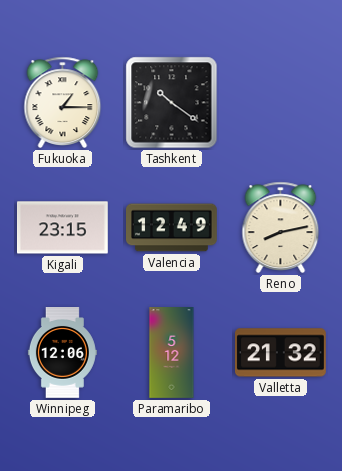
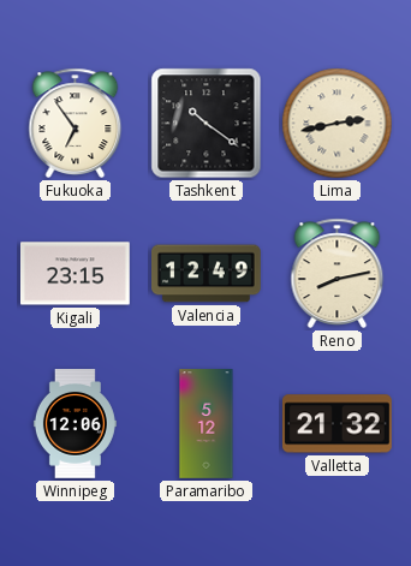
Fukuoka: 1:15 -> 6:54 (76, 123)
Lima: none -> 2:43 (338, 124)
